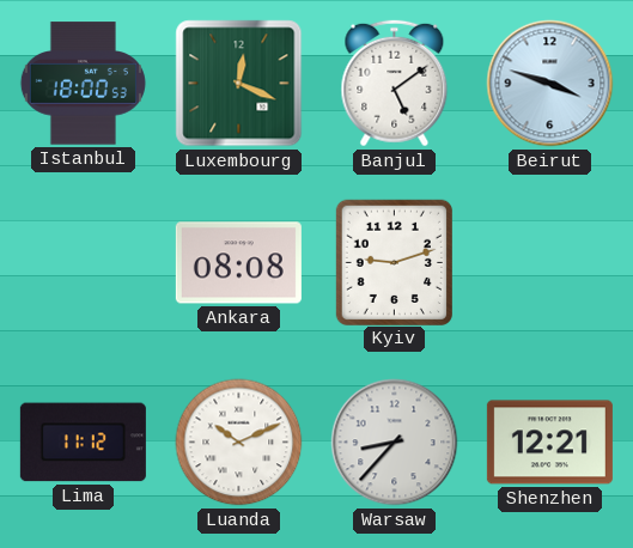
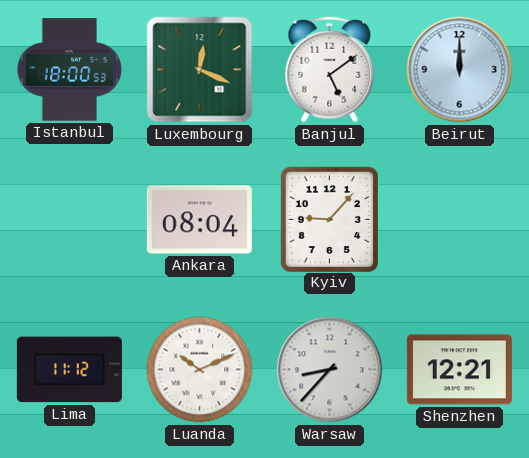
Beirut: 3:48 -> 12:00 (460, 70)
Ankara: 08:08 -> 08:04 (199, 220)
Kyiv: 9:12 -> 9:07 (329, 219)
